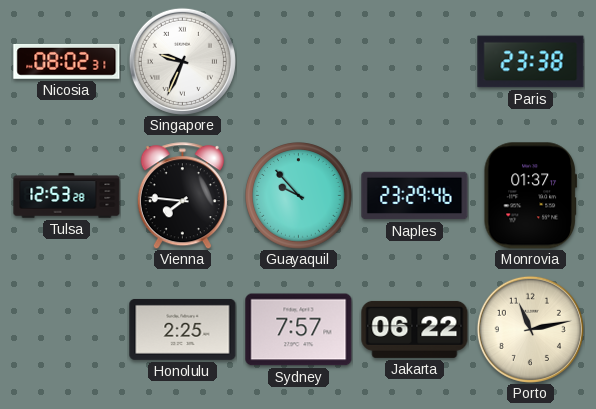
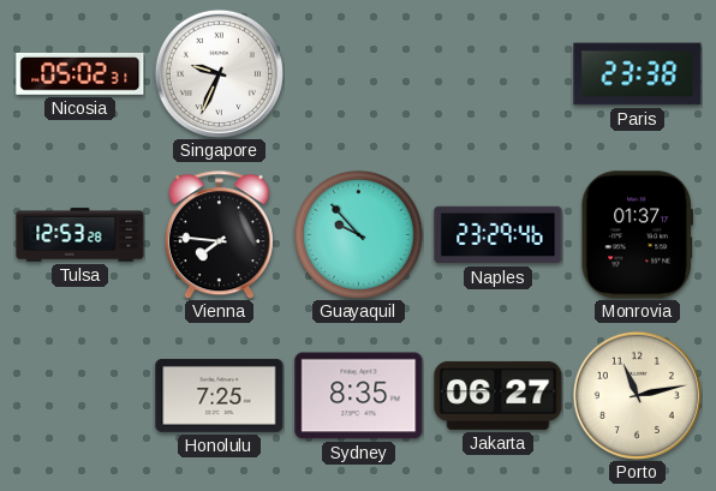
Nicosia: 08:02 -> 05:02 (80, 74)
Honolulu: 2:25 -> 7:25 (220, 395)
Sydney: 7:57 -> 8:35 (359, 396)
Jakarta: 06:22 -> 06:27 (499, 395)
